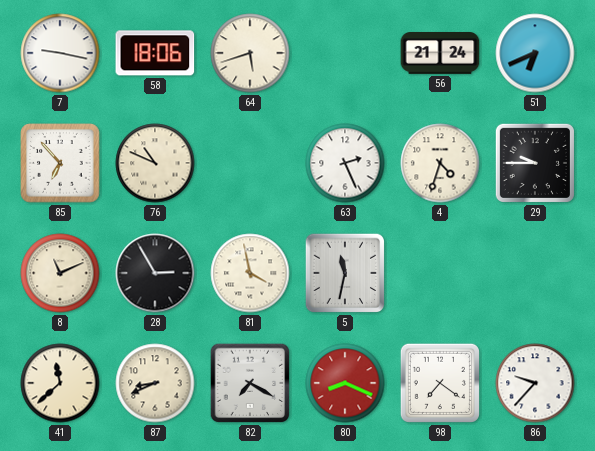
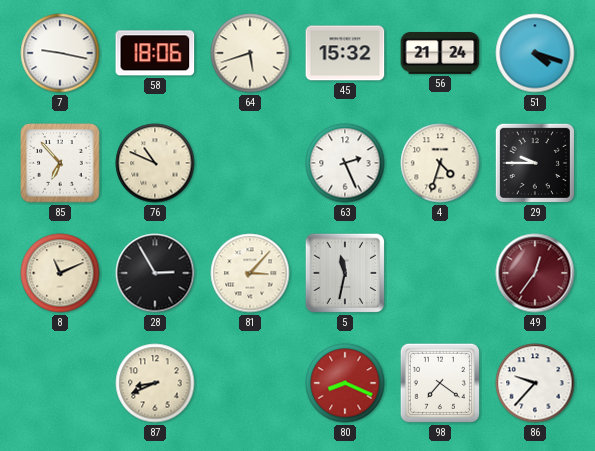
45: none -> 15:32 (345, 53)
51: 6:41 -> 4:18 (535, 53)
81: 3:58 -> 3:07 (250, 273)
49: none -> 12:36 (535, 273)
41: 11:38 -> none (60, 383)
82: 7:20 -> none (250, 383)
